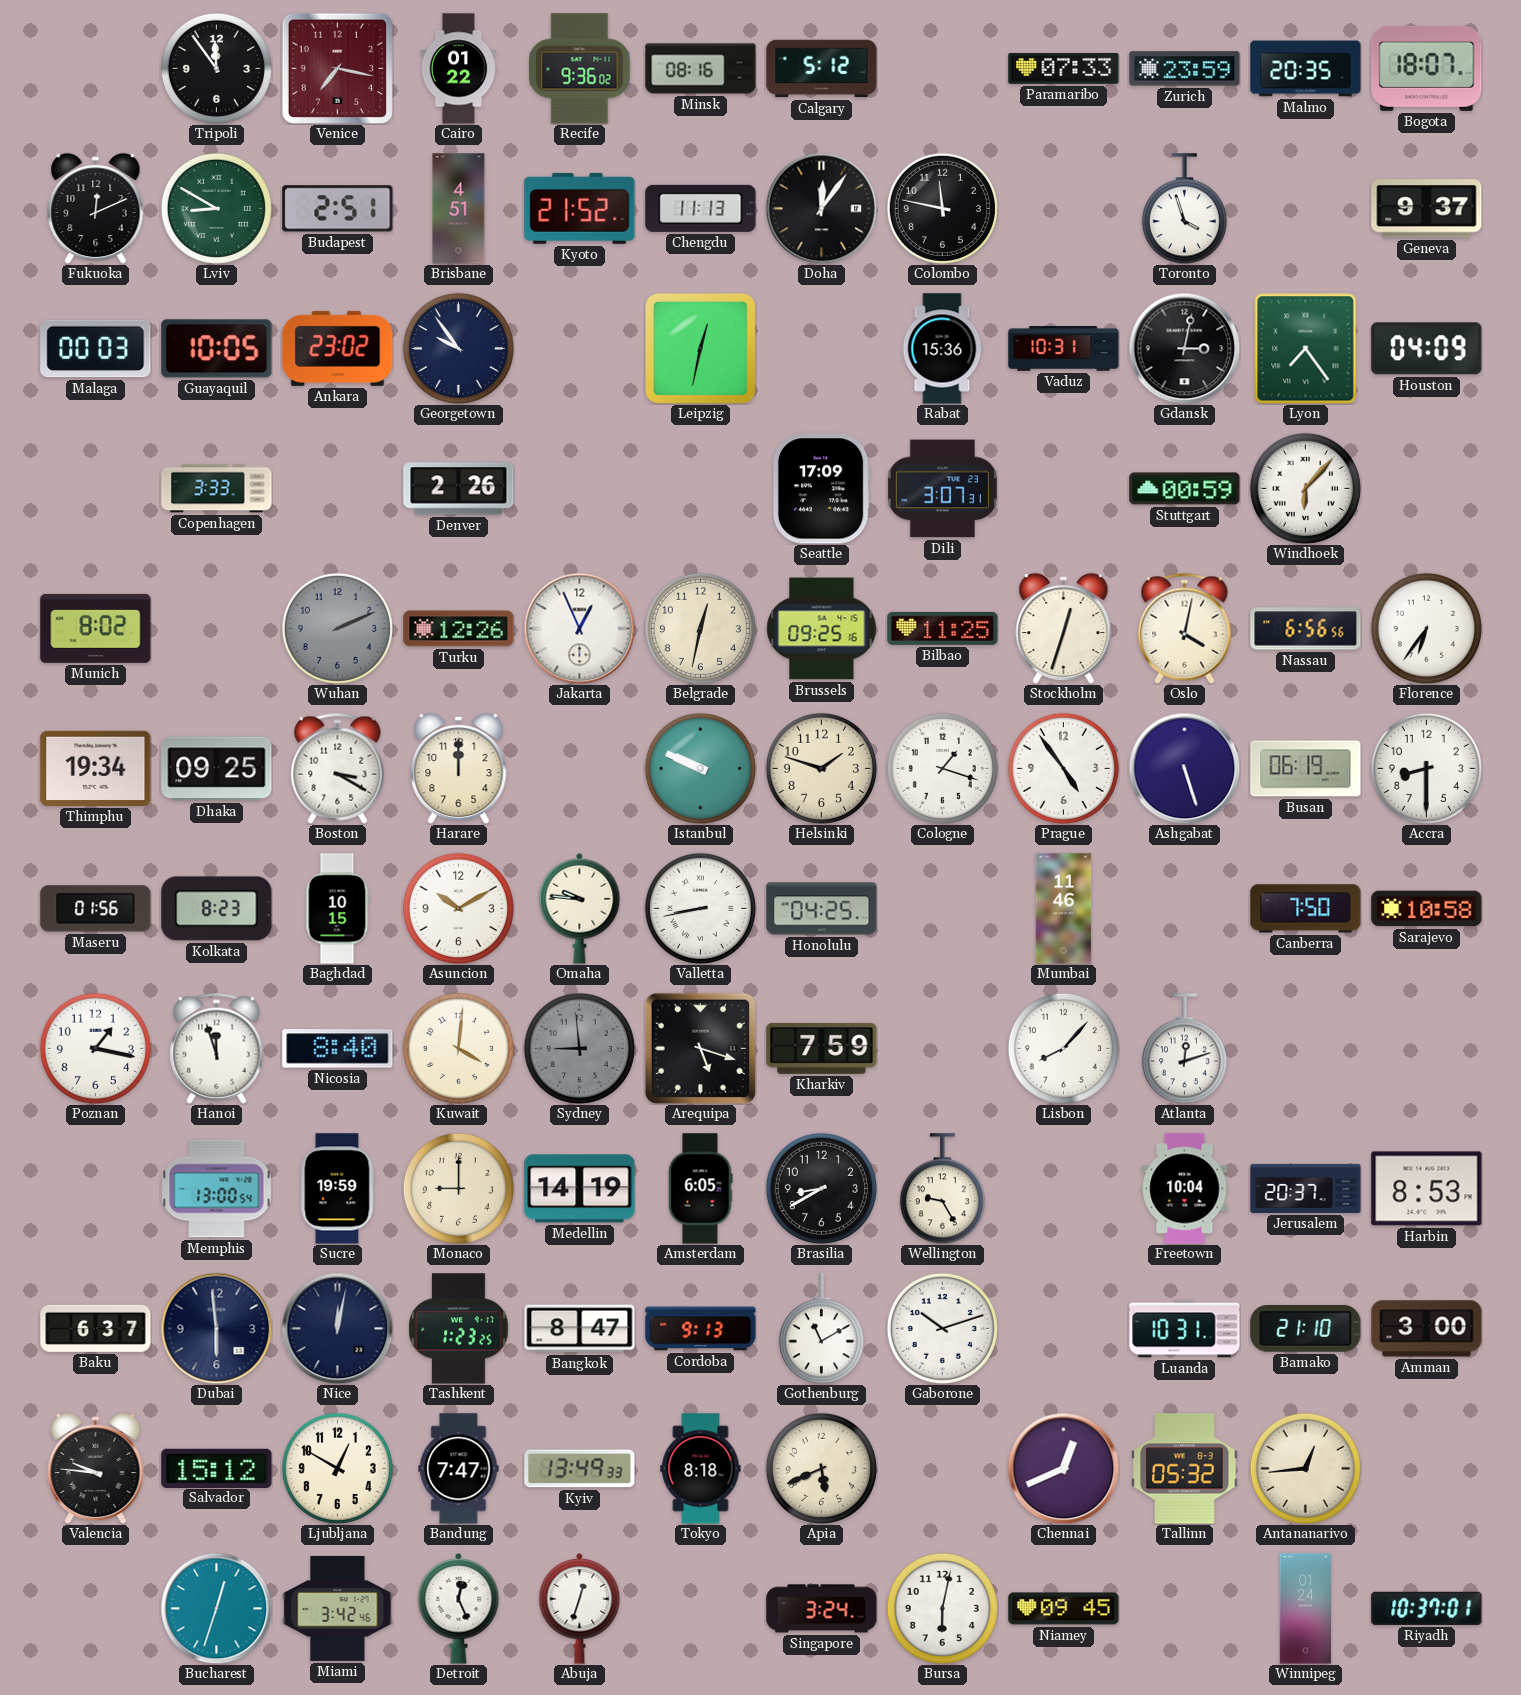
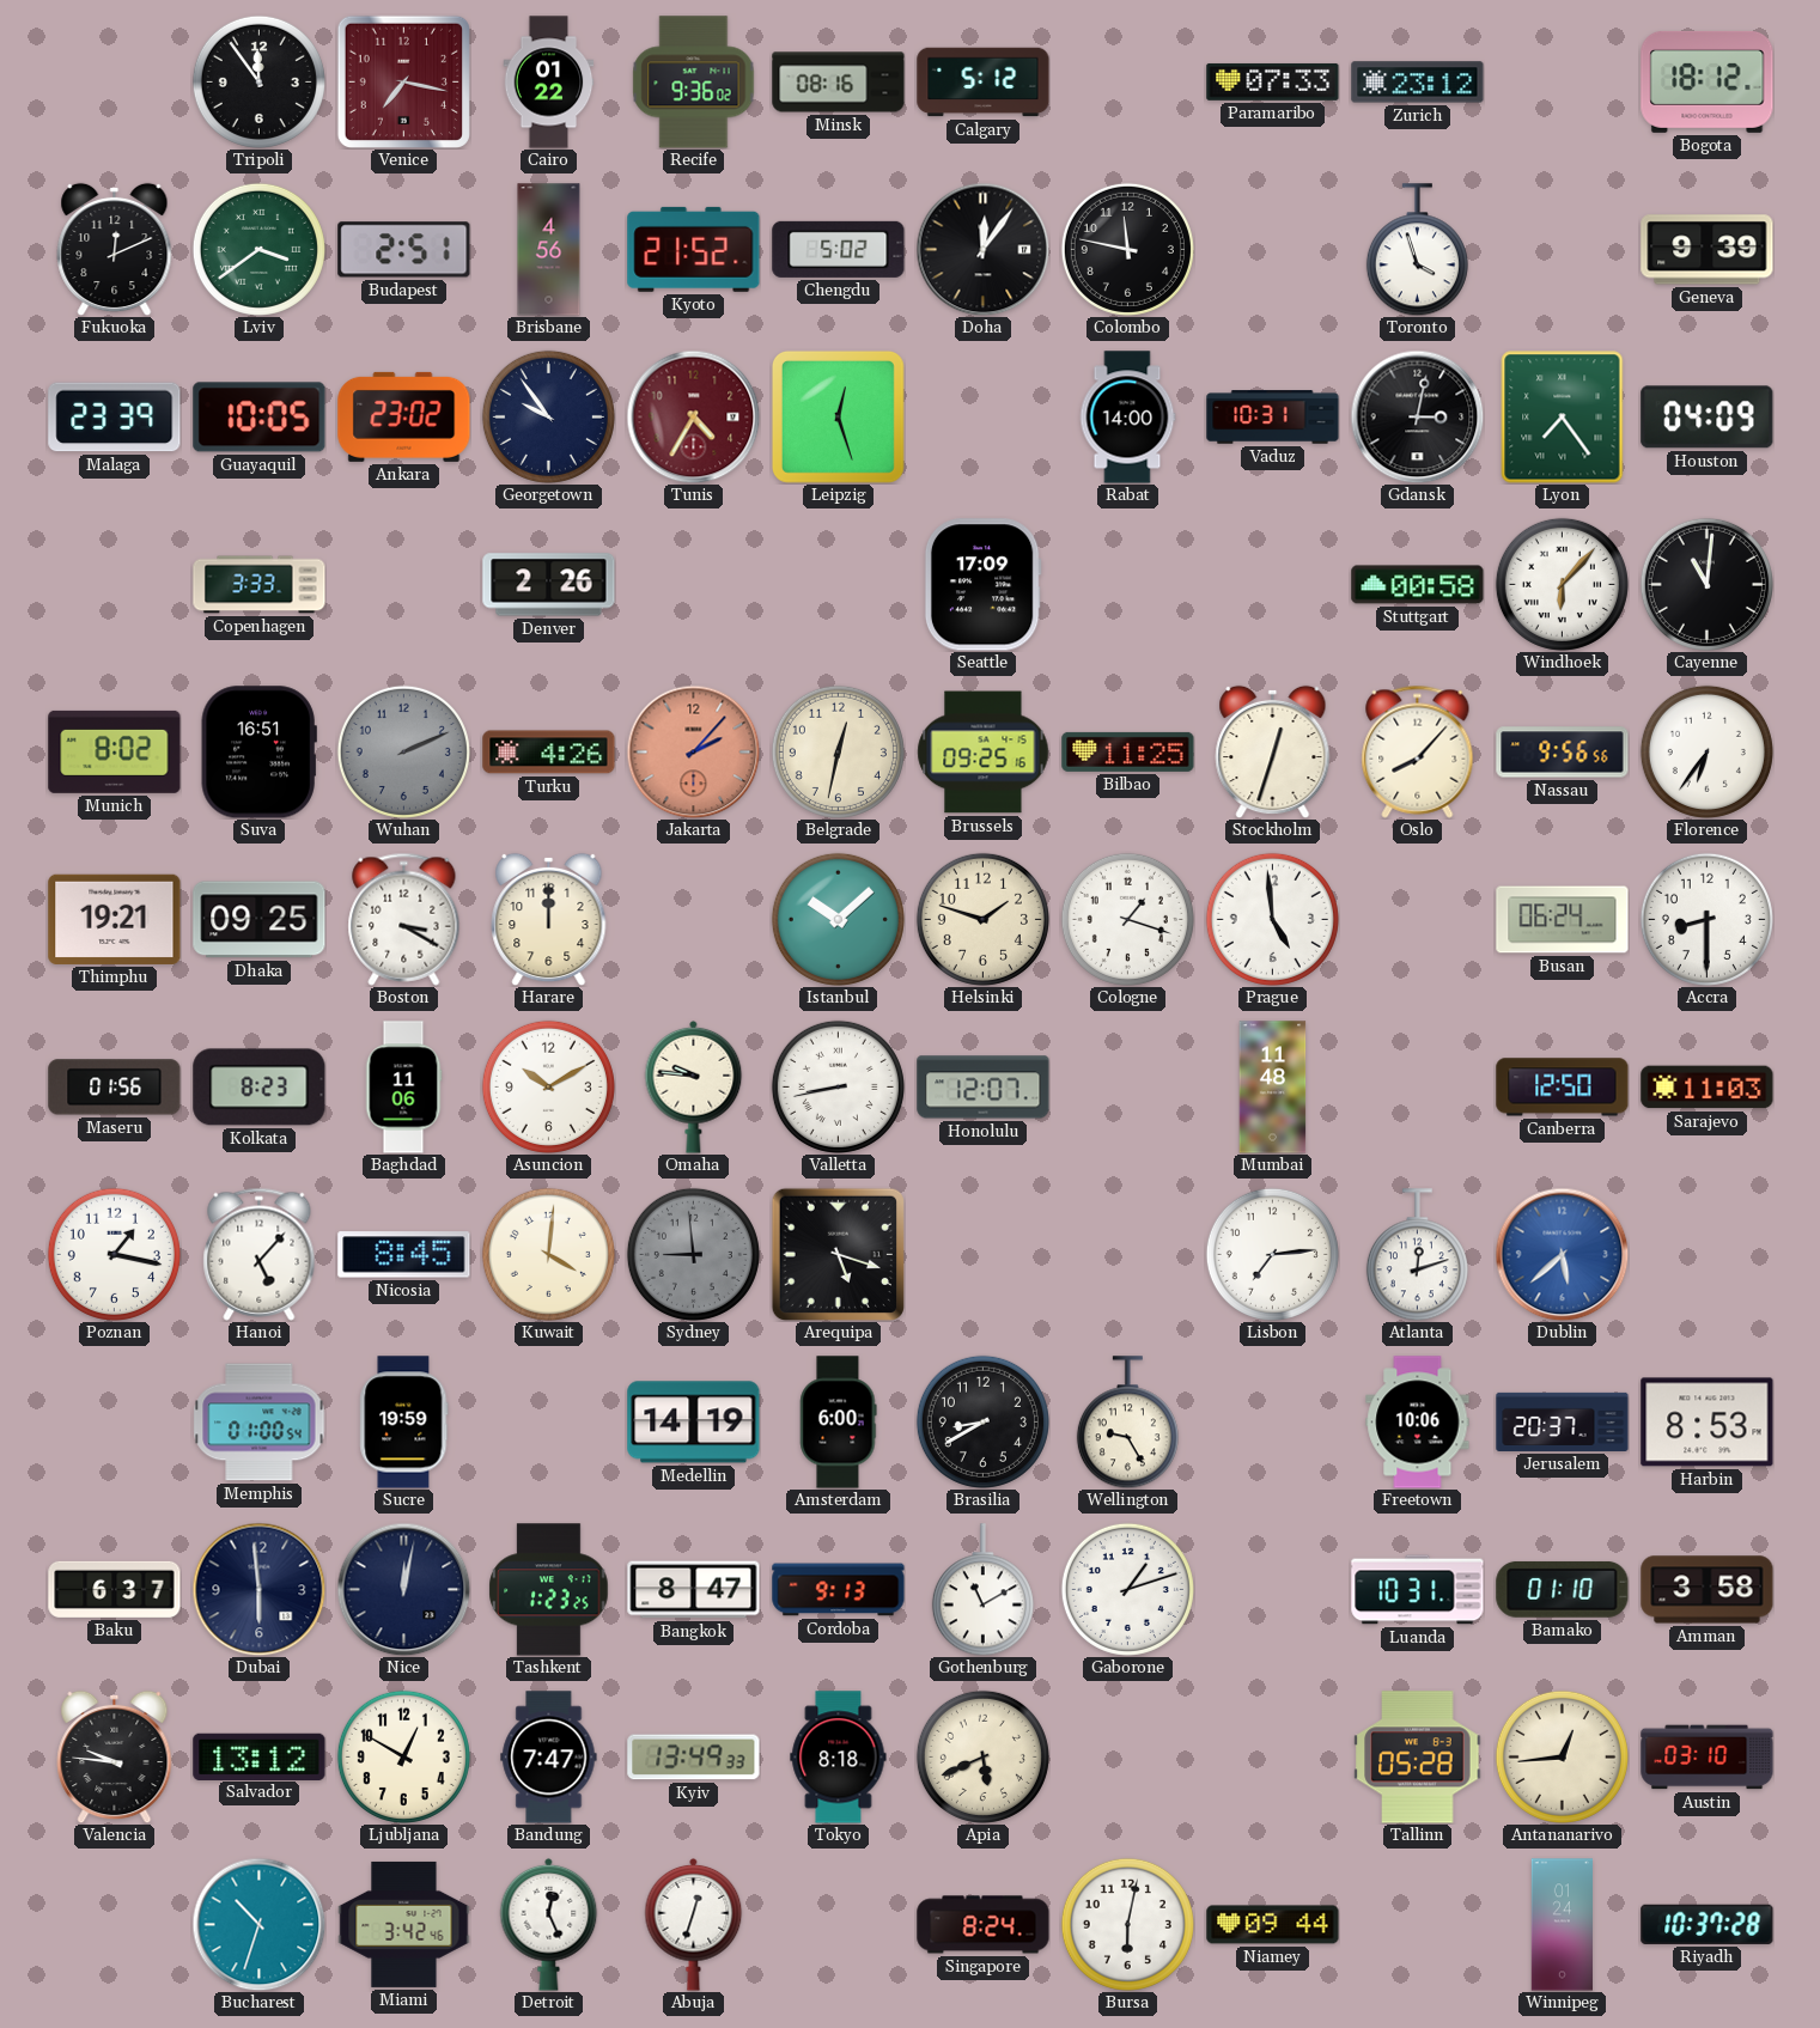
Zurich: 23:59 -> 23:12 (1418, 83)
Malmo: 20:35 -> none (1306, 69)
Bogota: 18:07 -> 18:12 (1708, 81)
Lviv: 8:50 -> 3:39 (258, 249)
Brisbane: 4:51 -> 4:56 (549, 250)
Chengdu: 11:13 -> 5:02 (839, 249)
Geneva: 9:37 -> 9:39 (1708, 250)
Malaga: 00:03 -> 23:39 (115, 418)
Tunis: none -> 4:35 (693, 416)
Leipzig: 12:32 -> 12:27 (838, 416)
Rabat: 15:36 -> 14:00 (1127, 418)
Dili: 3:07 -> none (942, 489)
Stuttgart: 00:59 -> 00:58 (1418, 585)
Cayenne: none -> 11:01 (1706, 584)
Suva: none -> 16:51 (258, 753)
Turku: 12:26 -> 4:26 (549, 753)
Jakarta: 12:56 -> 2:07 (693, 751)
Jakarta dial: white -> salmon (693, 751)
Oslo: 4:02 -> 8:07 (1418, 751)
Nassau: 6:56 -> 9:56 (1563, 753)
Thimphu: 19:34 -> 19:21 (115, 919)
Istanbul: 9:49 -> 10:08 (838, 919)
Prague: 4:54 -> 4:59 (1272, 919)
Ashgabat: 5:27 -> none (1184, 768)
Busan: 06:19 -> 06:24 (1563, 920)
Baghdad: 10:15 -> 11:06 (403, 1088)
Honolulu: 04:25 -> 12:07 (984, 1088)
Mumbai: 11:46 -> 11:48 (1273, 1088)
Canberra: 7:50 -> 12:50 (1563, 1088)
Sarajevo: 10:58 -> 11:03 (1708, 1088)
Hanoi: 11:57 -> 5:07 (260, 1254)
Nicosia: 8:40 -> 8:45 (404, 1255)
Kharkiv: 7:59 -> none (822, 1048)
Lisbon: 8:07 -> 7:14 (1272, 1254)
Dublin: none -> 5:38 (1562, 1254)
Memphis: 13:00 -> 01:00 (260, 1423)
Monaco: 9:00 -> none (458, 1188)
Amsterdam: 6:05 -> 6:00 (839, 1423)
Freetown: 10:04 -> 10:06 (1418, 1423)
Gaborone: 10:12 -> 1:12 (1127, 1589)
Bamako: 21:10 -> 01:10 (1563, 1589)
Amman: 3:00 -> 3:58 (1708, 1590)
Salvador: 15:12 -> 13:12 (260, 1756)
Chennai: 12:41 -> none (1063, 1468)
Tallinn: 05:32 -> 05:28 (1418, 1758)
Austin: none -> 03:10 (1708, 1758)
Bucharest: 12:33 -> 10:33 (258, 1924)
Singapore: 3:24 -> 8:24 (984, 1925)
Niamey: 09:45 -> 09:44 (1273, 1925)
Riyadh: 10:37:01 -> 10:37:28 (1708, 1924)
